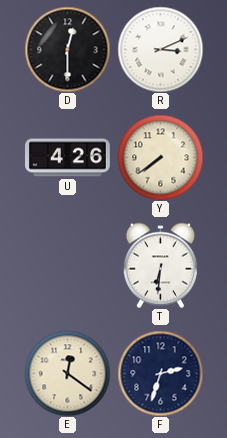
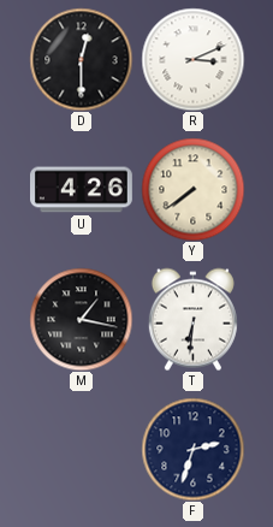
M: none -> 1:17 (81, 319)
E: 12:21 -> none (67, 373)
